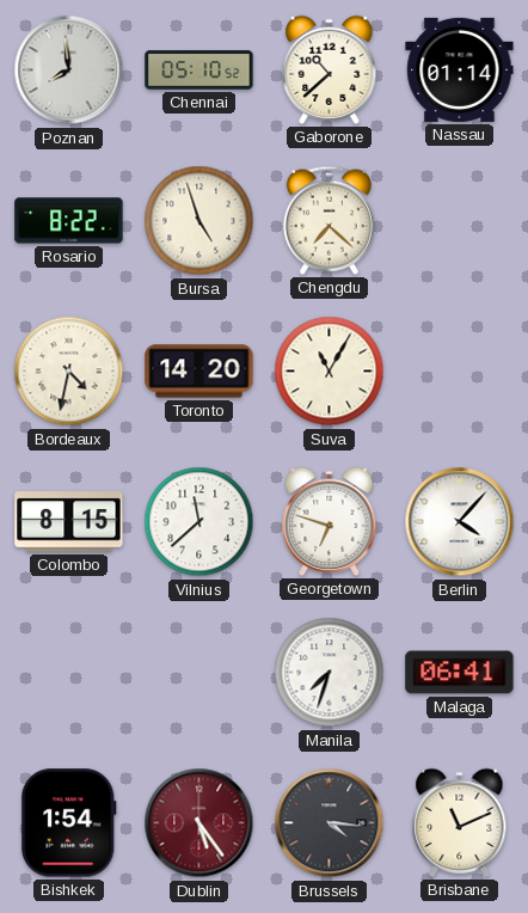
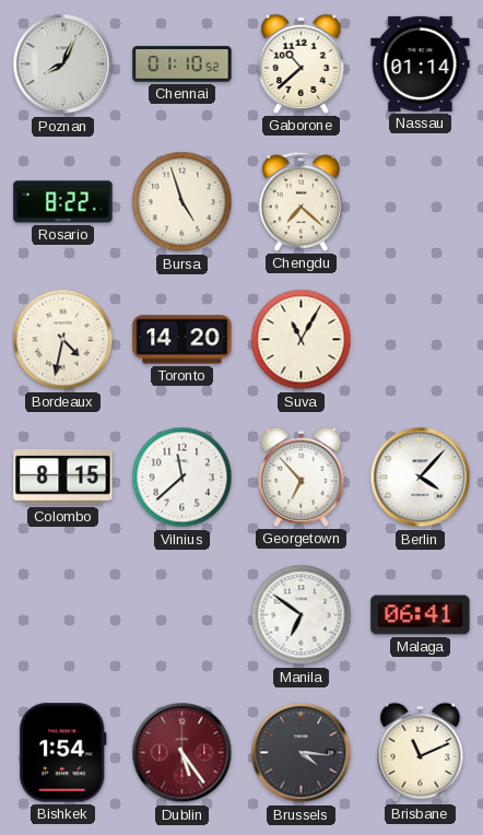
Poznan: 7:59 -> 8:04 (63, 64)
Chennai: 05:10 -> 01:10 (182, 64)
Georgetown: 6:48 -> 6:53 (302, 477)
Manila: 7:33 -> 6:51 (302, 615)
